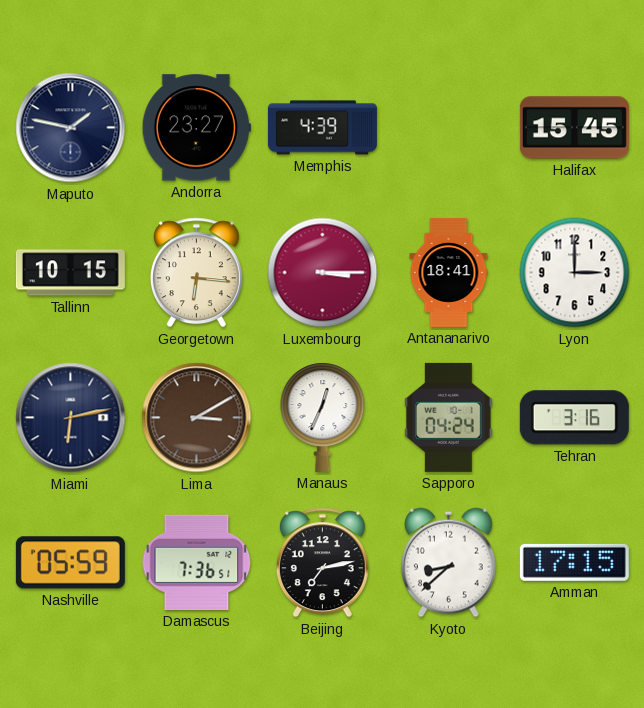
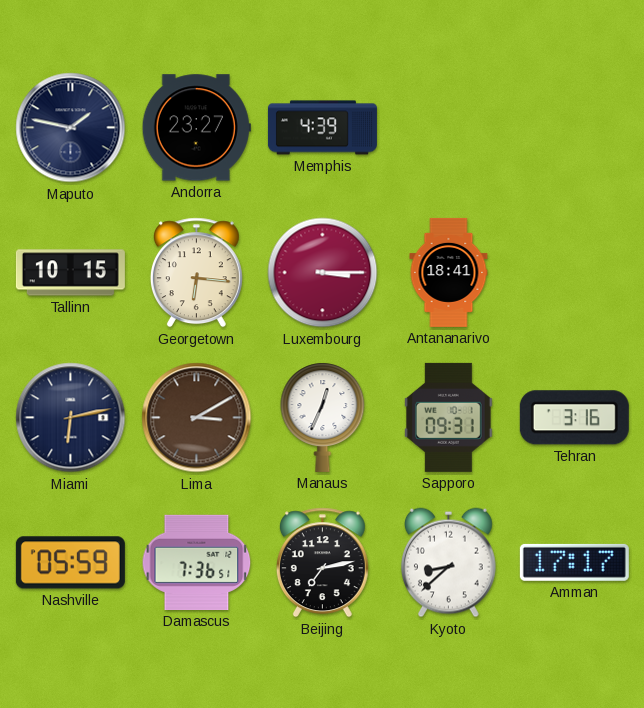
Halifax: 15:45 -> none (574, 128)
Lyon: 3:00 -> none (575, 273)
Sapporo: 04:24 -> 09:31 (448, 417)
Amman: 17:15 -> 17:17 (574, 562)
